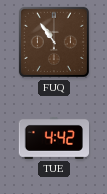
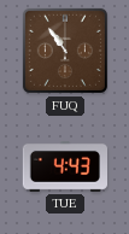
TUE: 4:42 -> 4:43 (64, 166)
